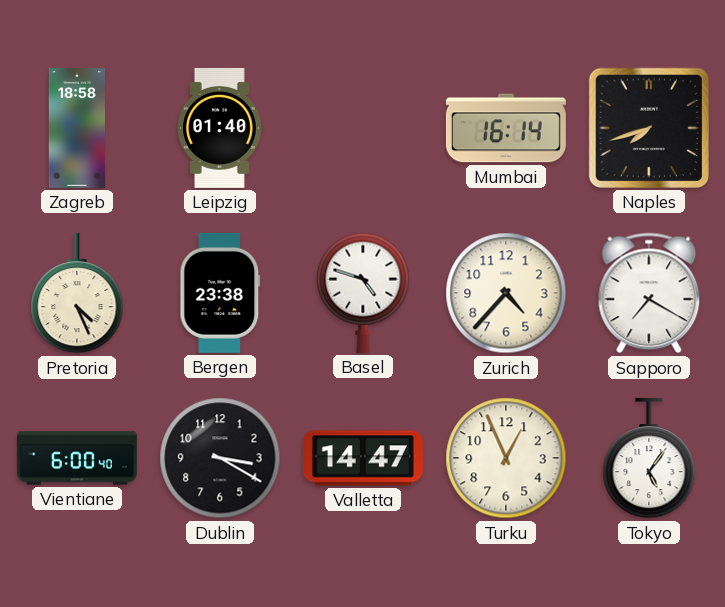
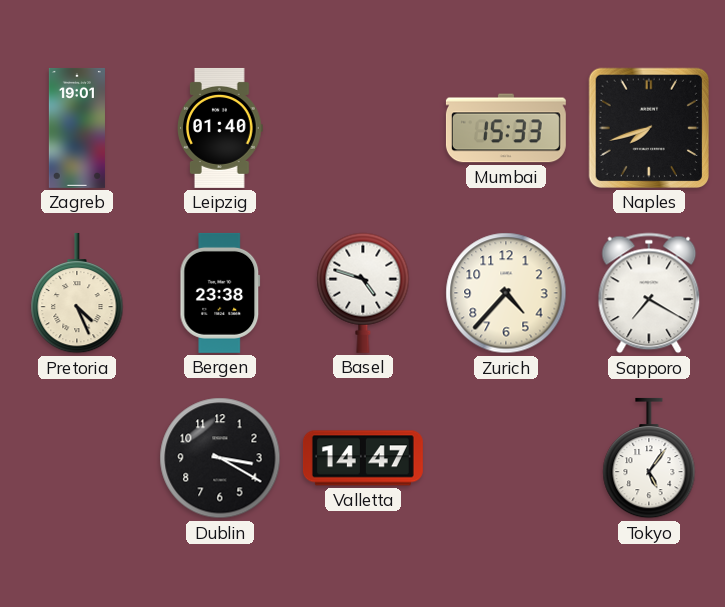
Zagreb: 18:58 -> 19:01 (77, 128)
Mumbai: 16:14 -> 15:33 (506, 128)
Vientiane: 6:00 -> none (77, 458)
Turku: 12:56 -> none (506, 458)
